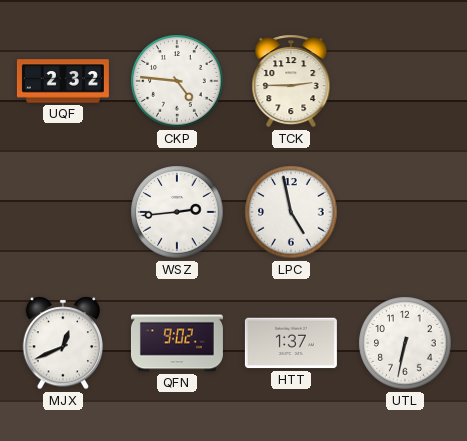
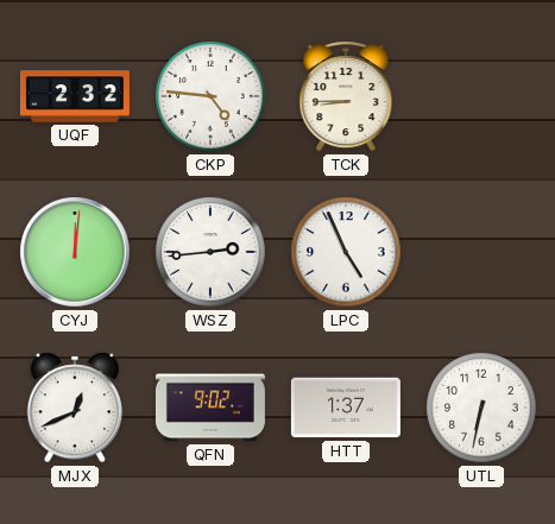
TCK: 2:45 -> 8:45 (346, 96)
CYJ: none -> 12:01 (75, 252)
LPC: 4:58 -> 4:56 (346, 252)
